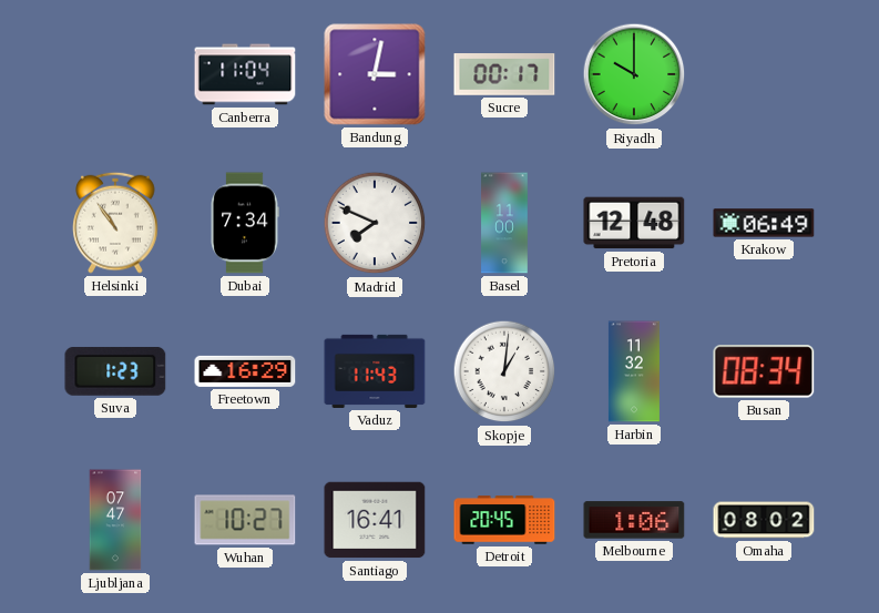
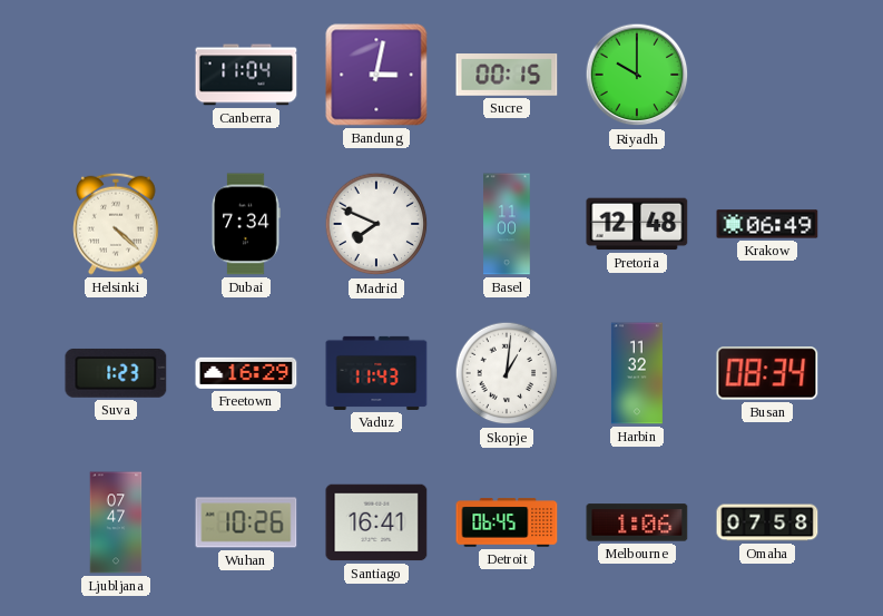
Sucre: 00:17 -> 00:15 (507, 76)
Helsinki: 10:54 -> 4:22 (116, 224)
Wuhan: 10:27 -> 10:26 (246, 522)
Detroit: 20:45 -> 06:45 (507, 522)
Omaha: 08:02 -> 07:58 (767, 522)
